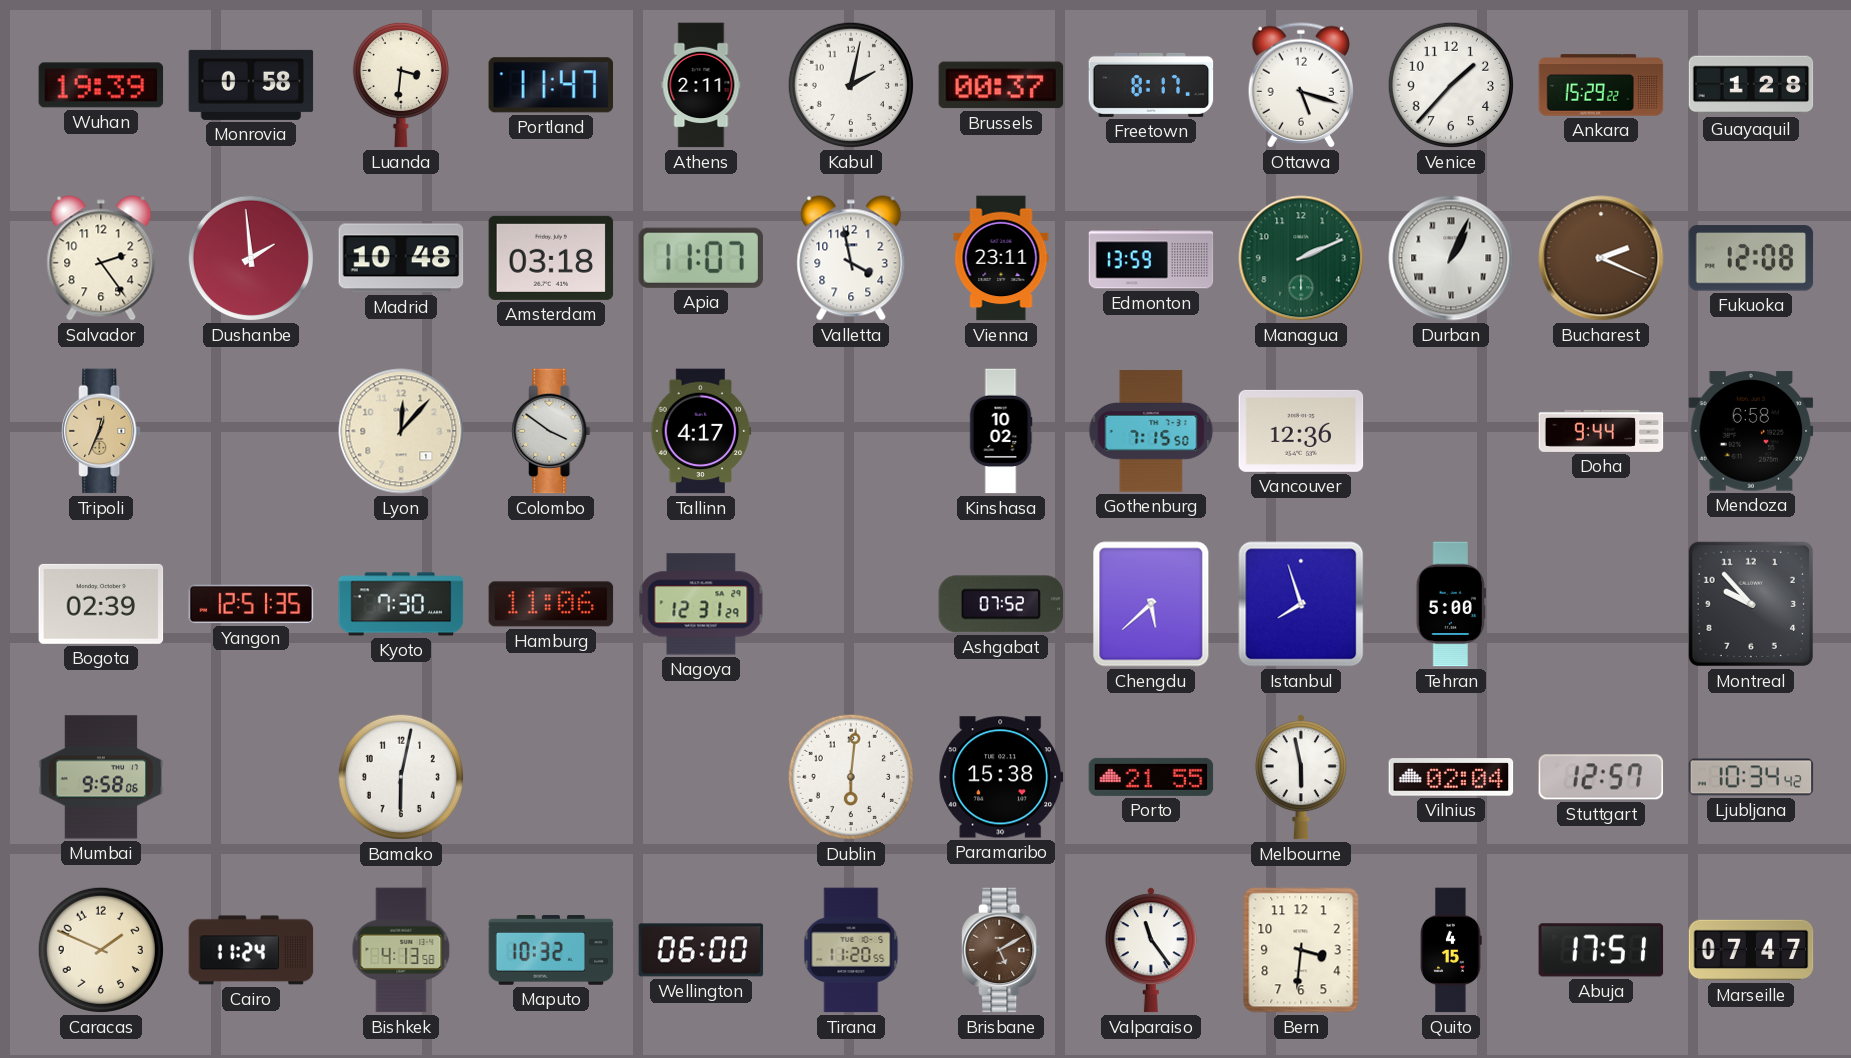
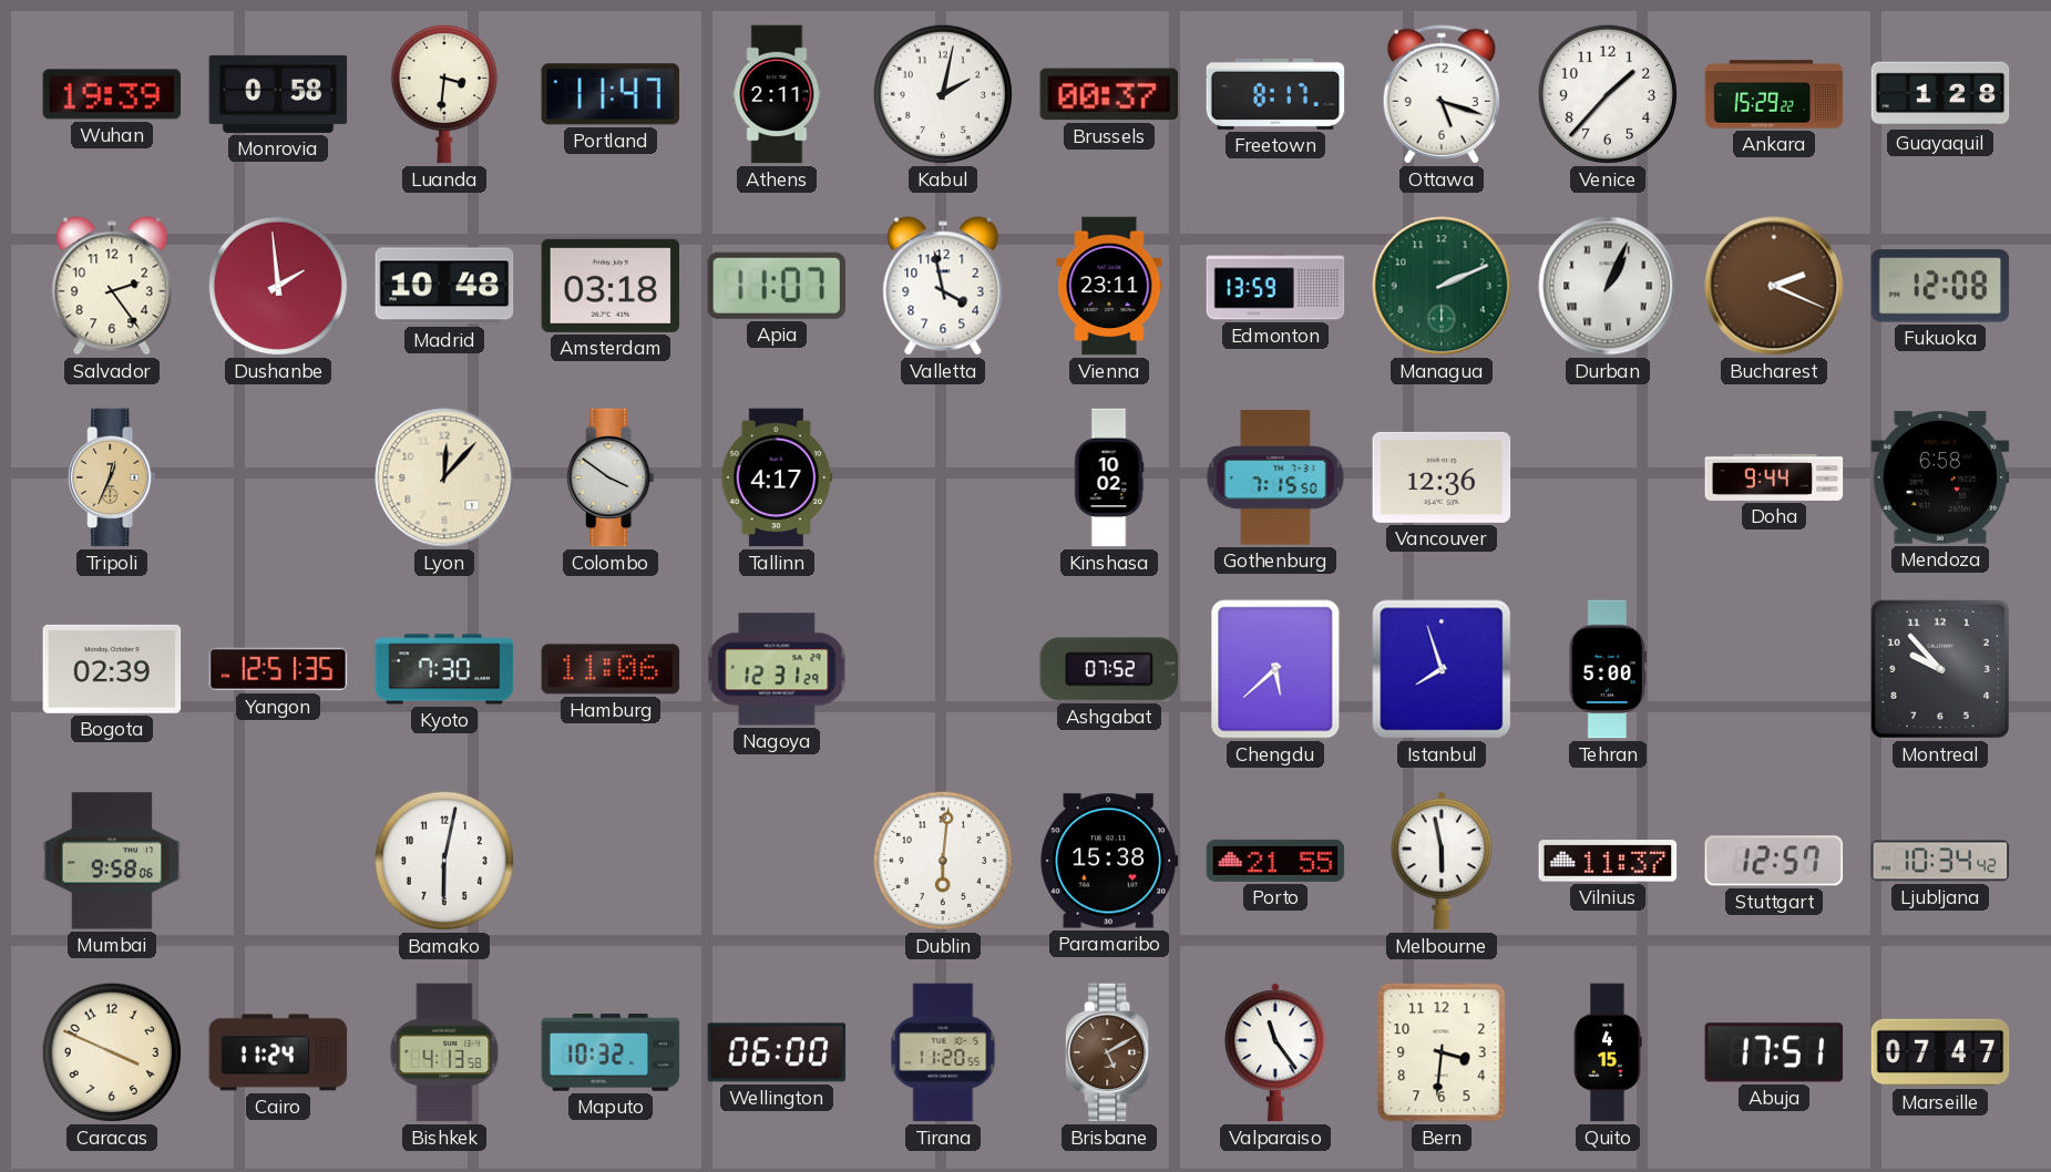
Vilnius: 02:04 -> 11:37 (1608, 861)
Caracas: 1:49 -> 3:49 (112, 1052)
